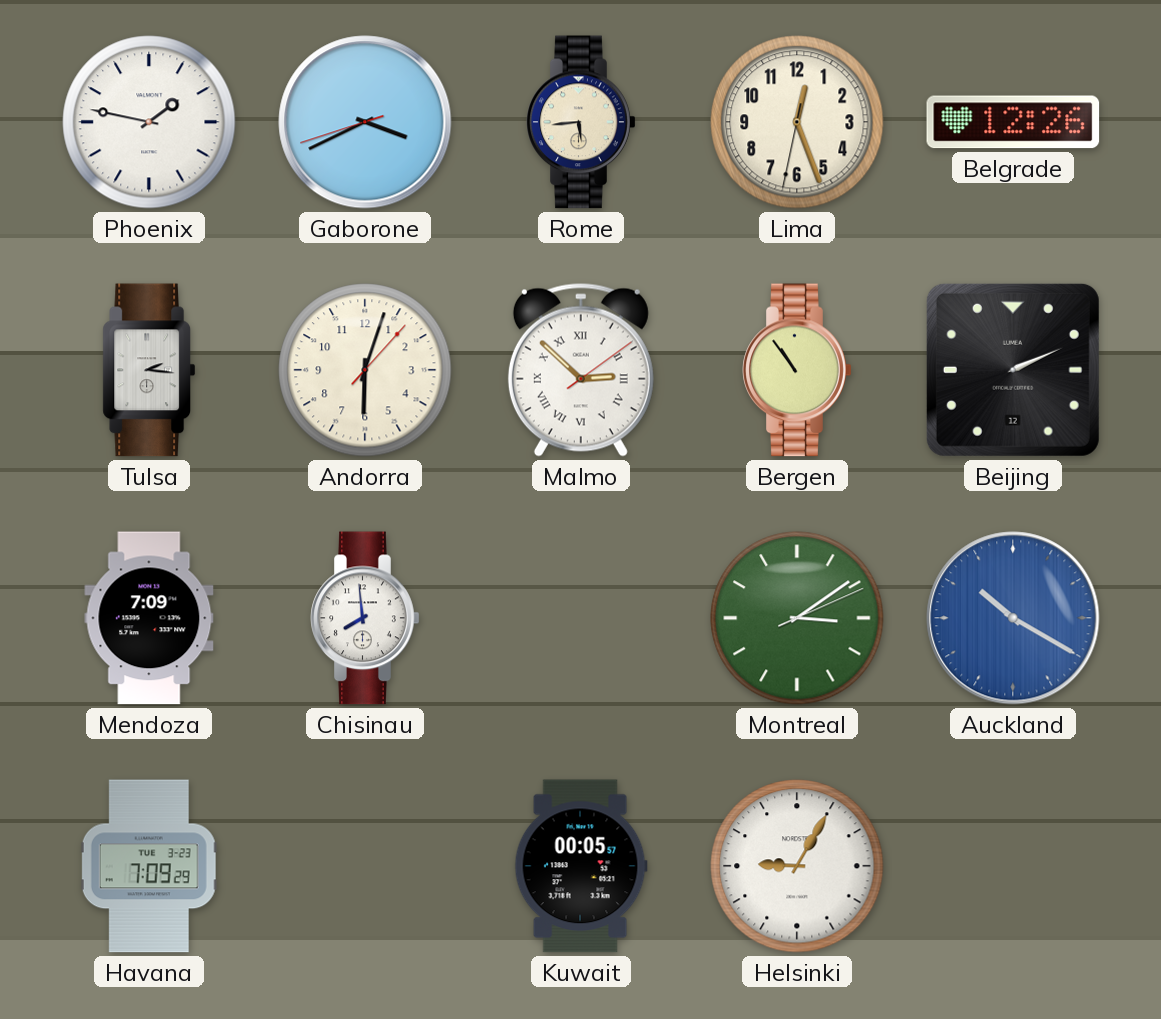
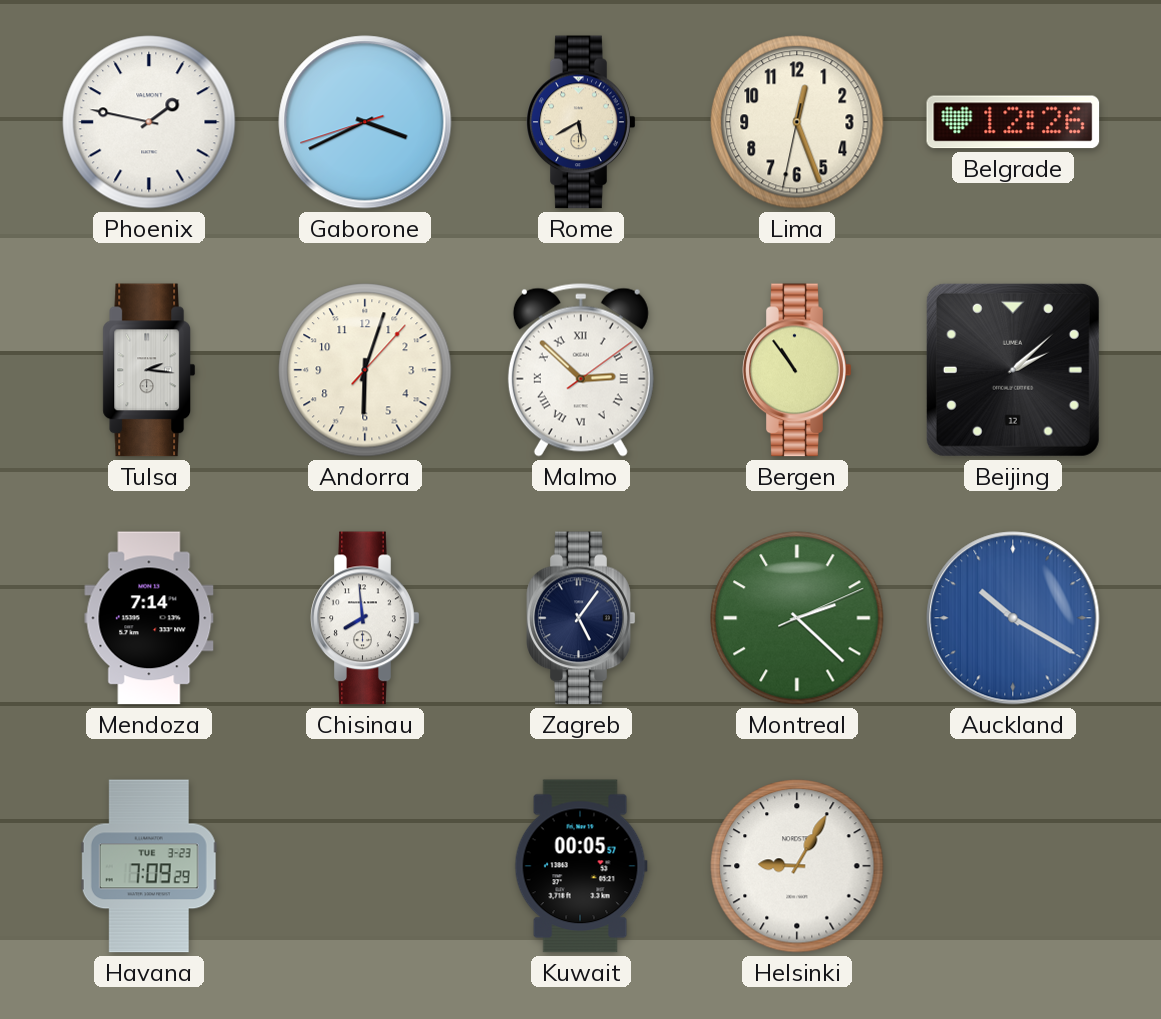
Rome: 5:44 -> 5:40 (581, 122)
Beijing: 2:11 -> 2:08 (1013, 370)
Mendoza: 7:09 -> 7:14 (149, 618)
Zagreb: none -> 5:06 (581, 618)
Montreal: 3:09 -> 2:22 (797, 618)
